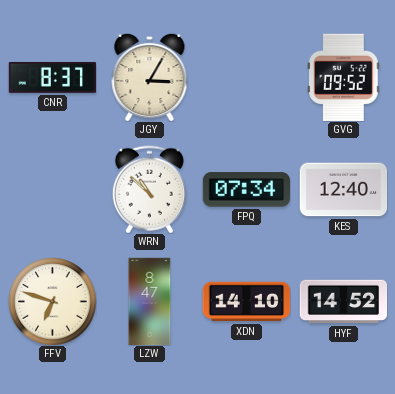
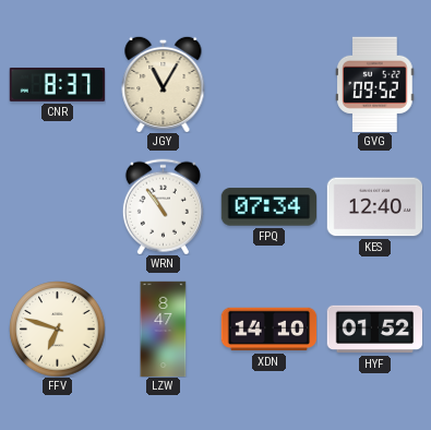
JGY: 3:05 -> 11:05 (164, 84)
WRN: 10:52 -> 10:54 (163, 206)
HYF: 14:52 -> 01:52 (374, 330)
